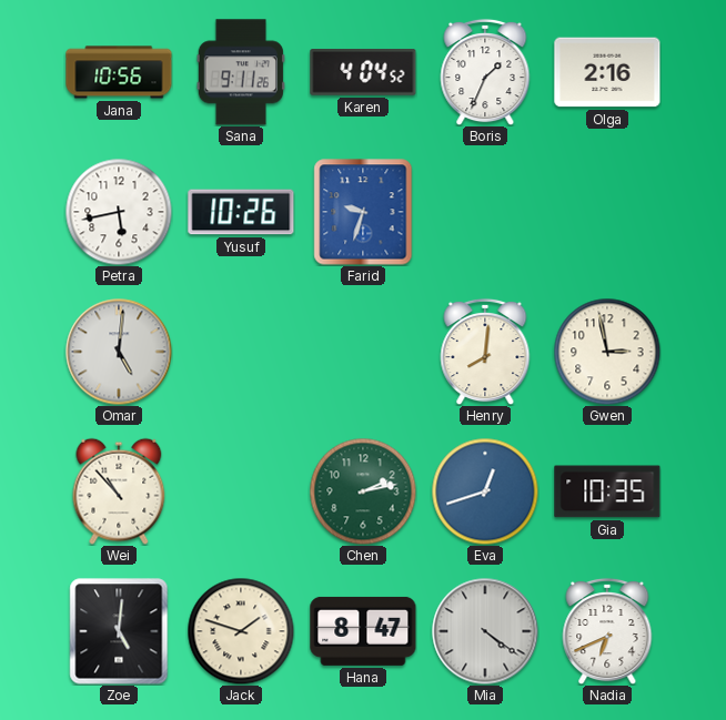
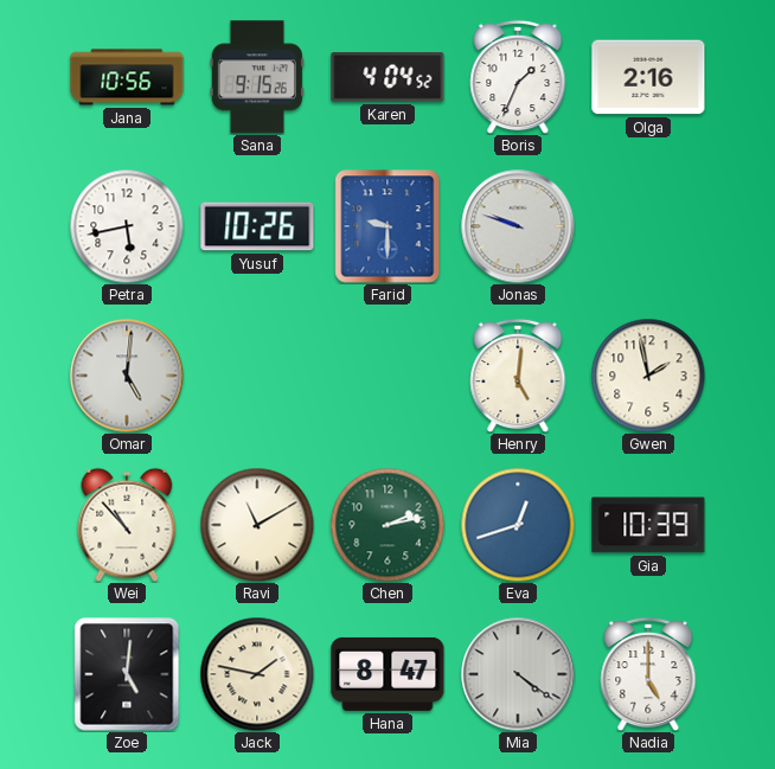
Sana: 9:11 -> 9:15 (257, 77)
Farid: 9:33 -> 9:30 (387, 226)
Jonas: none -> 9:48 (518, 226)
Henry: 8:01 -> 5:01 (518, 376)
Gwen: 2:58 -> 1:58 (648, 376)
Ravi: none -> 11:10 (257, 525)
Gia: 10:35 -> 10:39 (648, 525)
Jack: 1:48 -> 1:47 (257, 674)
Nadia: 6:41 -> 5:00 (648, 674)
